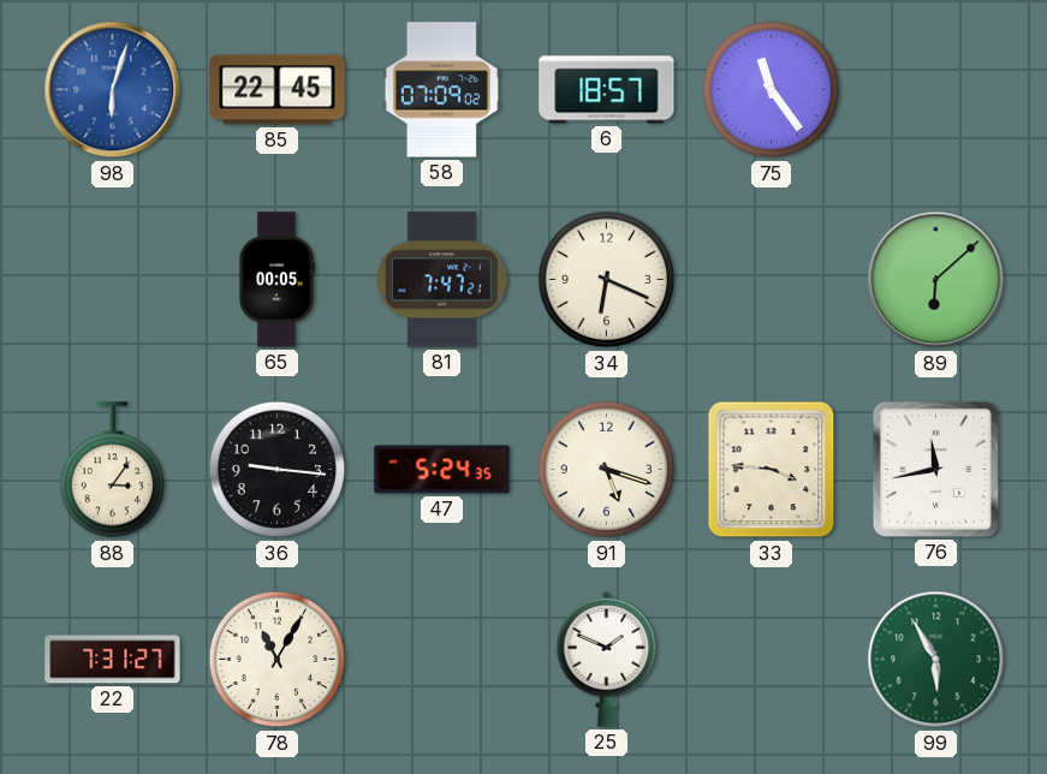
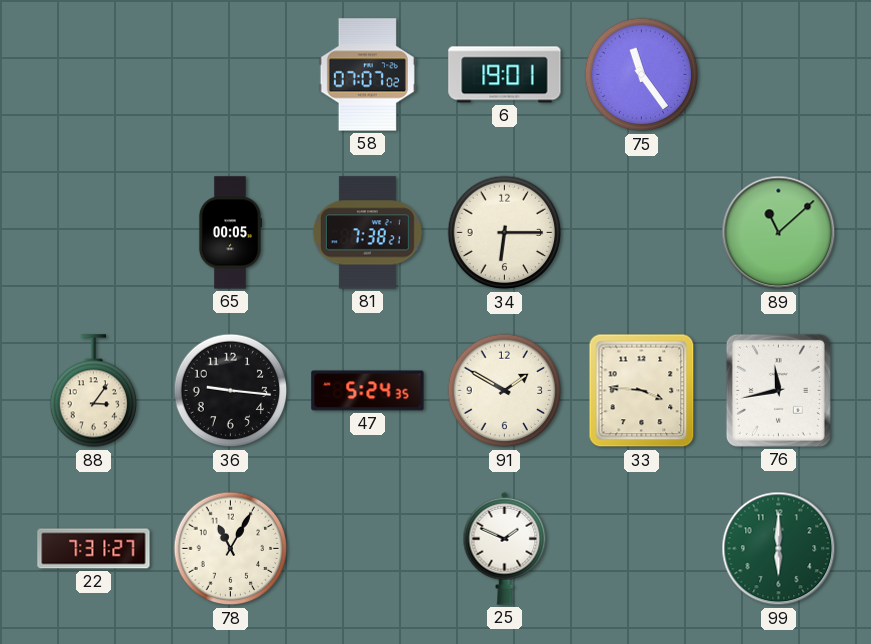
98: 6:03 -> none (113, 90)
85: 22:45 -> none (278, 90)
58: 07:09 -> 07:07 (367, 75)
6: 18:57 -> 19:01 (505, 75)
81: 7:47 -> 7:38 (367, 233)
34: 6:19 -> 6:15 (505, 233)
89: 6:08 -> 11:08 (779, 233)
91: 5:18 -> 1:50 (505, 391)
99: 5:55 -> 6:00 (779, 549)
